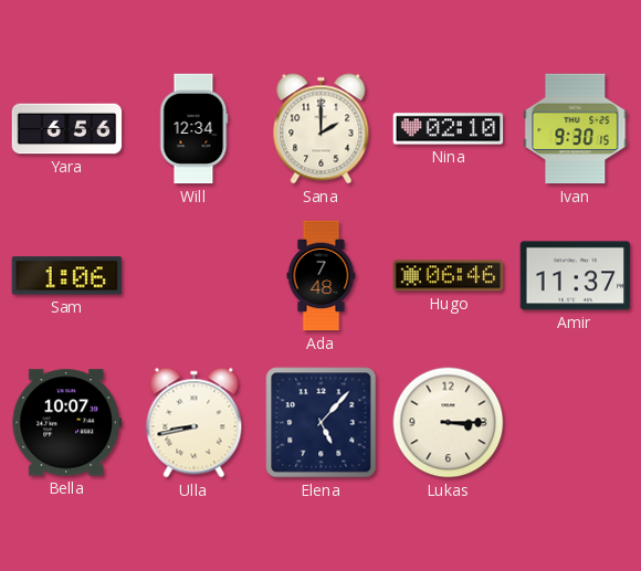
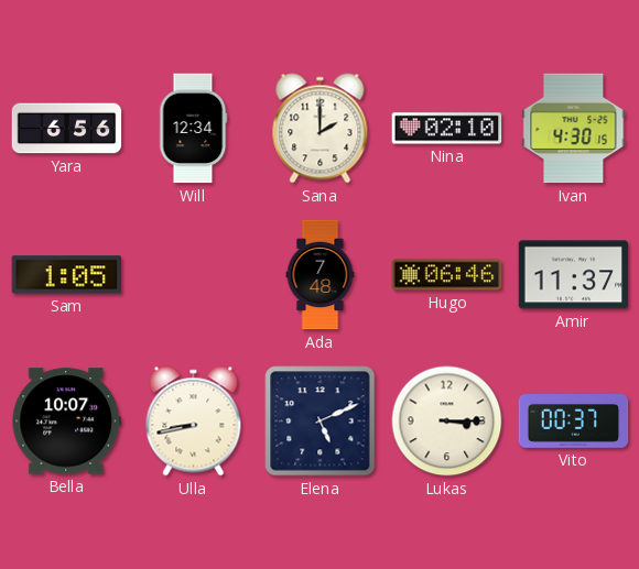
Ivan: 9:30 -> 4:30 (574, 129)
Sam: 1:06 -> 1:05 (67, 275)
Elena: 5:07 -> 5:11 (321, 422)
Vito: none -> 00:37 (574, 422)
